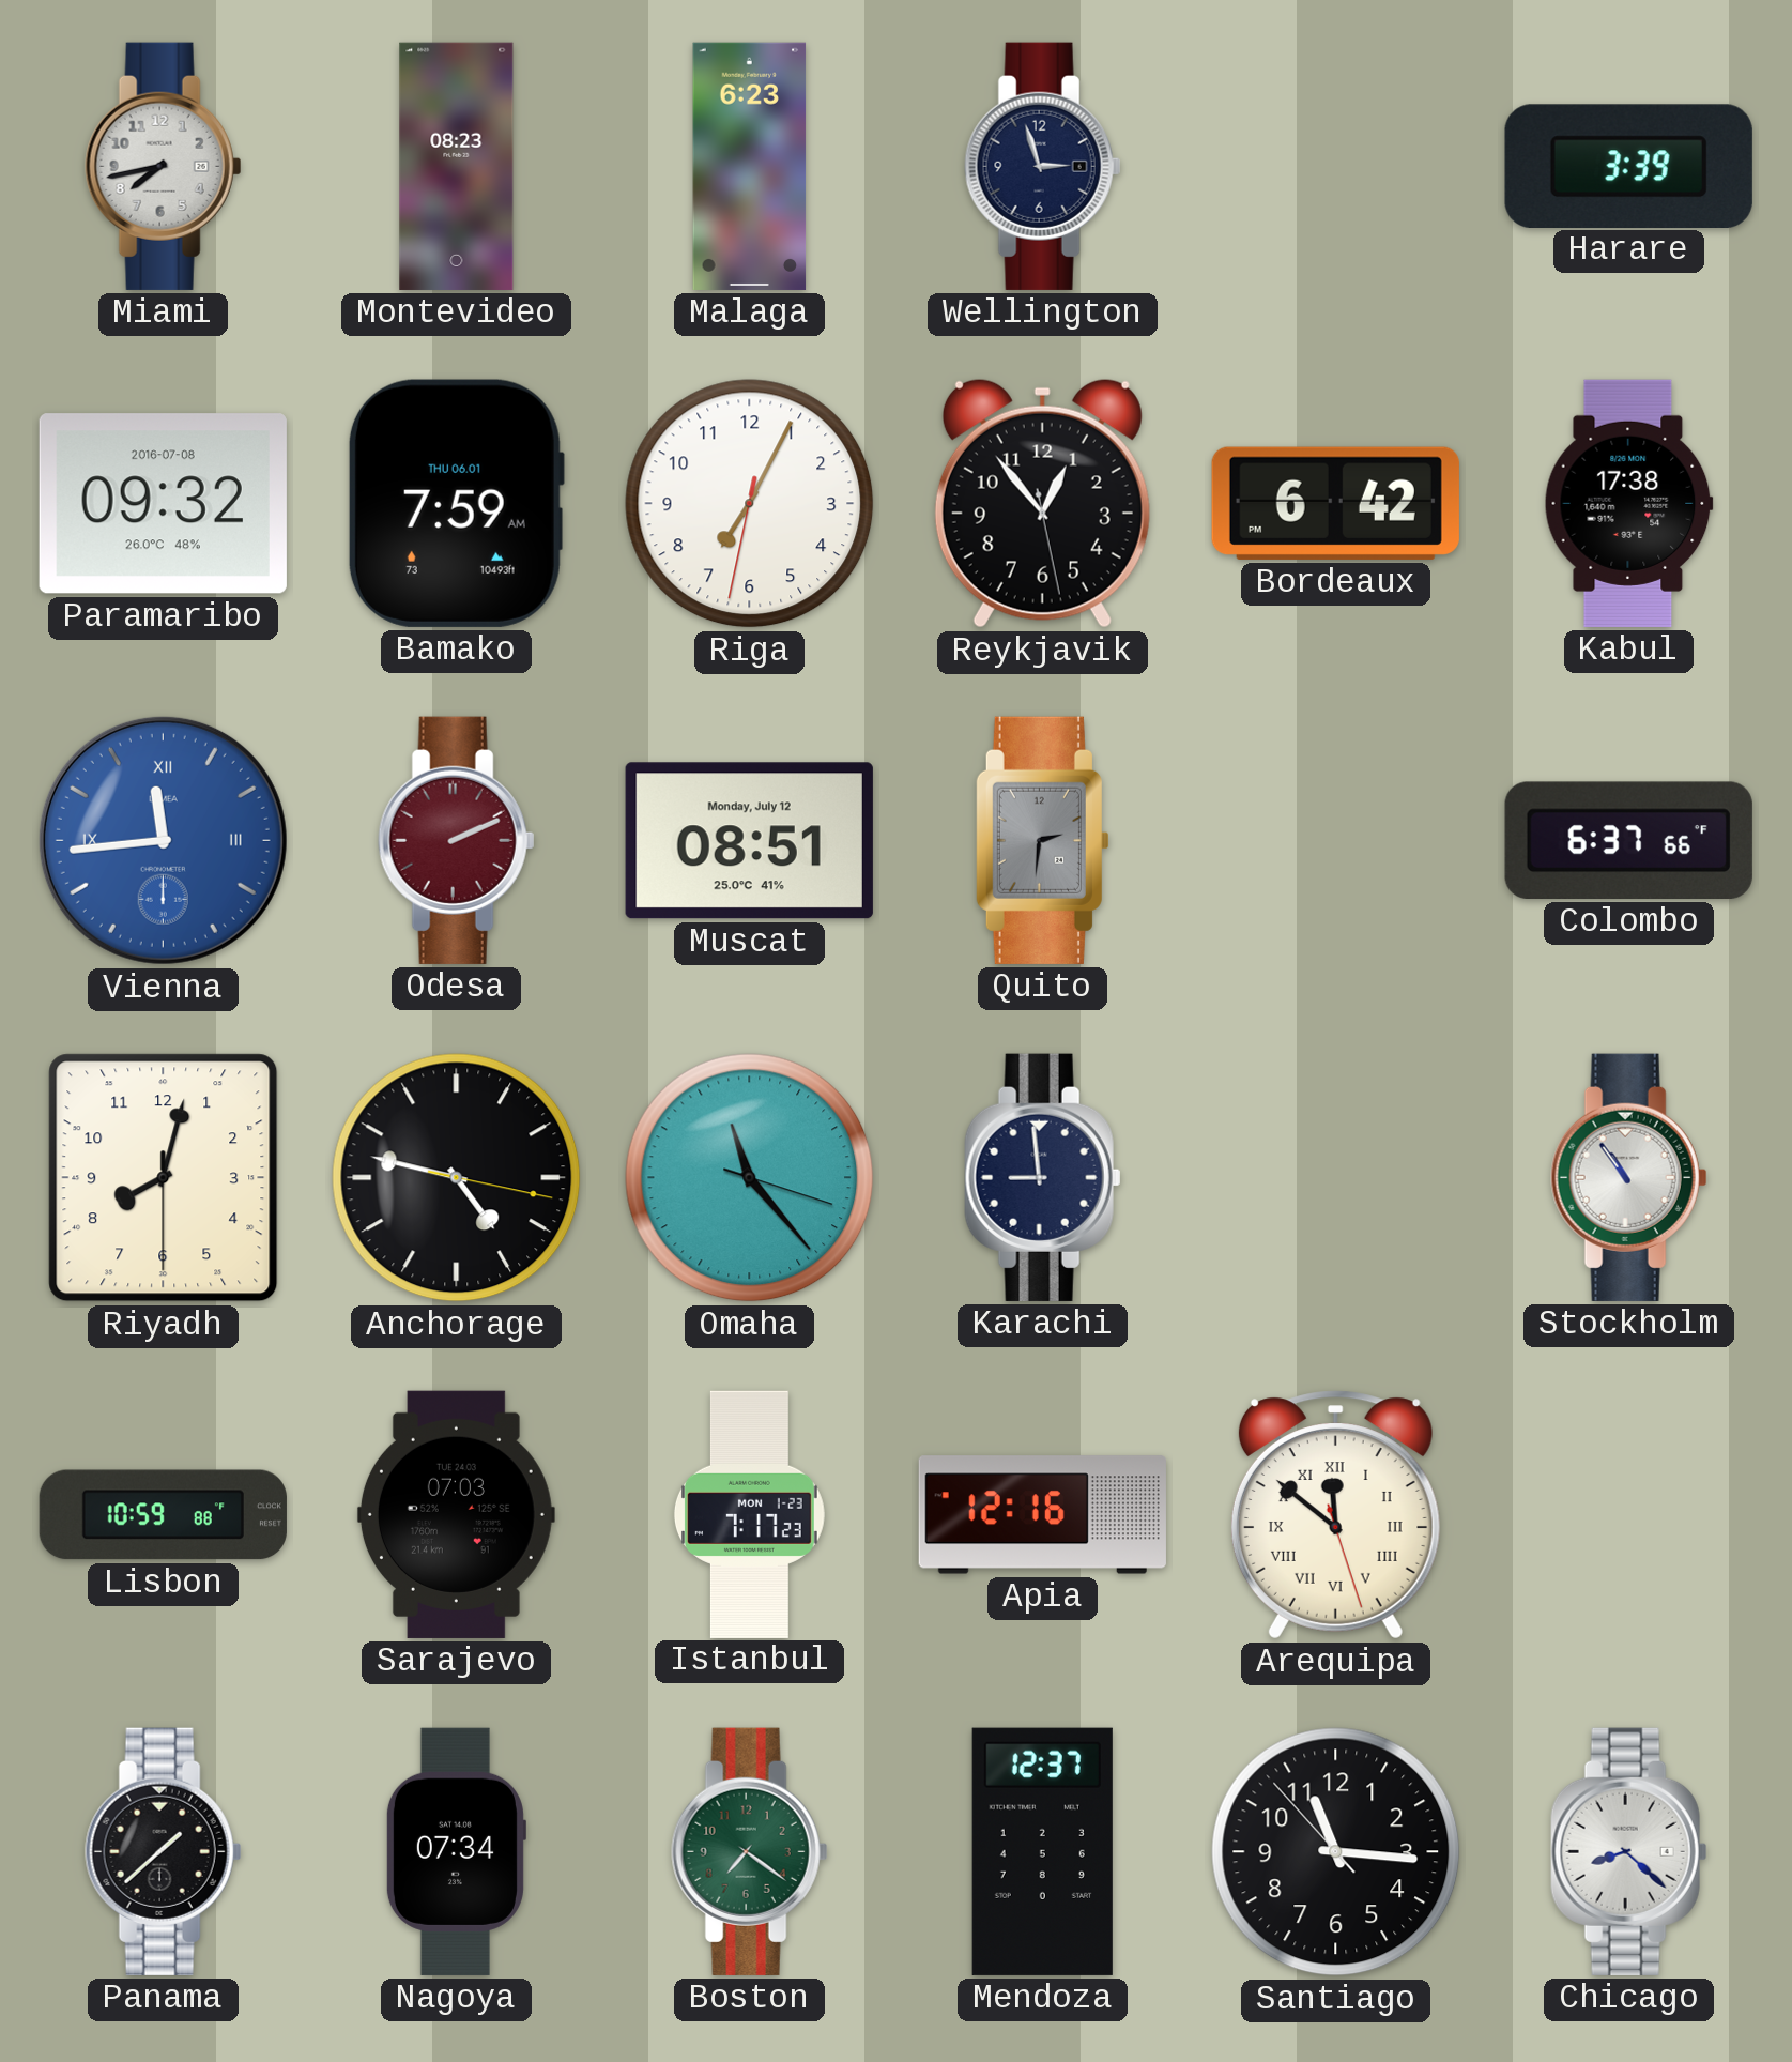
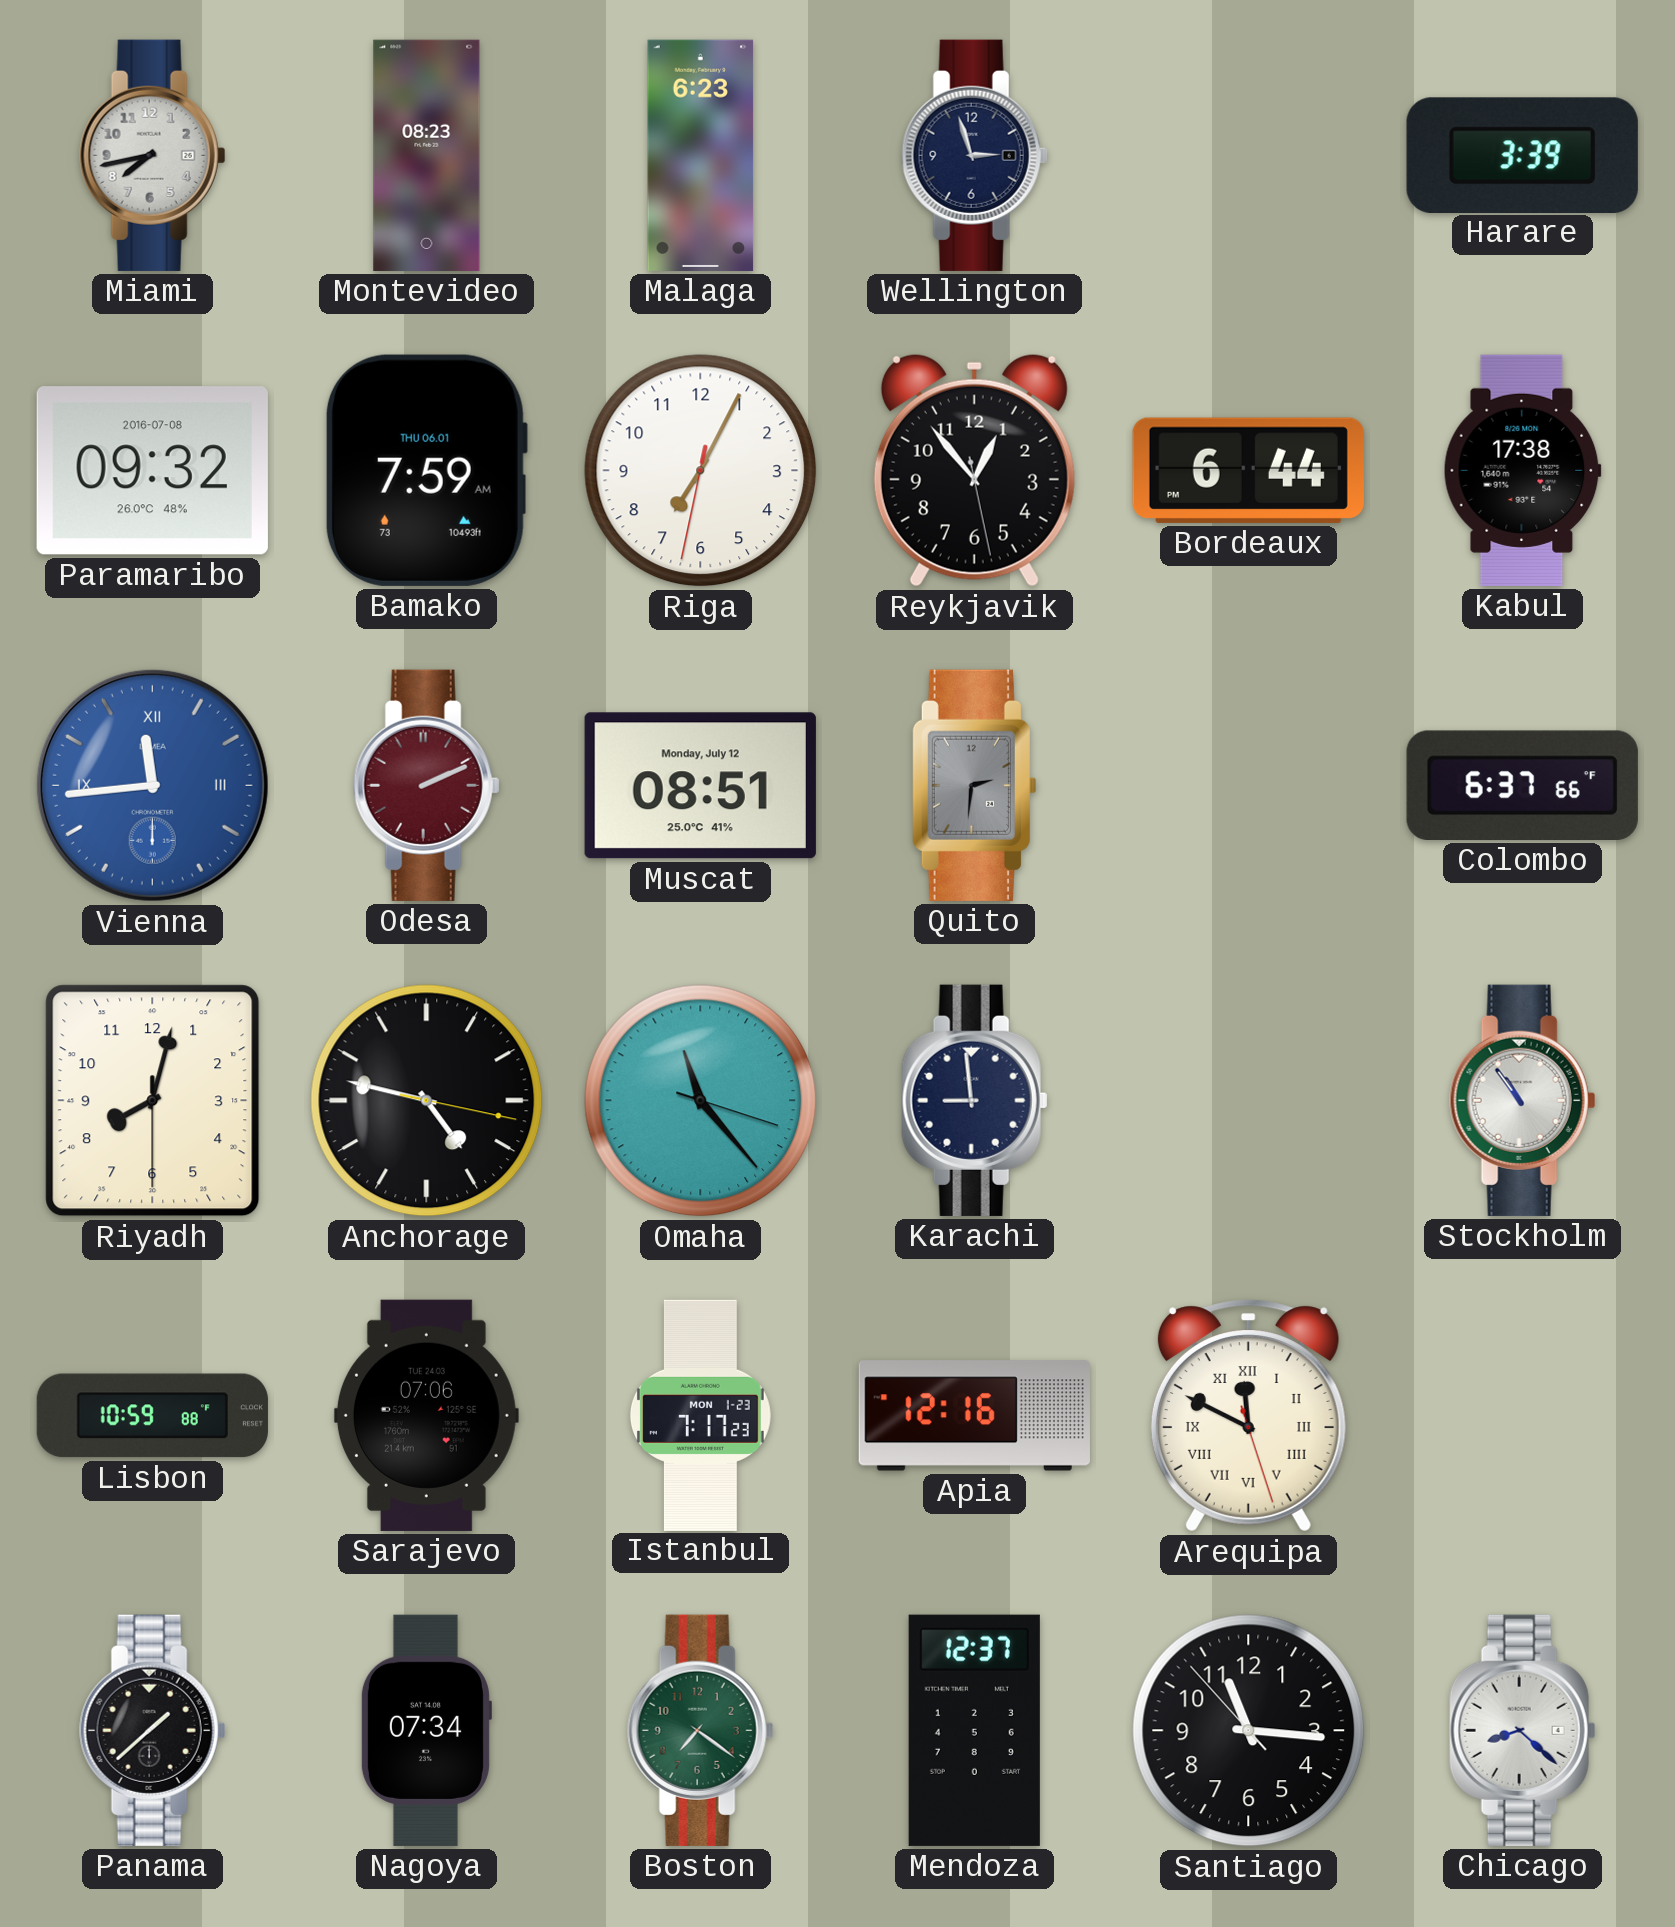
Bordeaux: 6:42 -> 6:44 (1248, 470)
Sarajevo: 07:03 -> 07:06 (426, 1415)
Arequipa: 11:51 -> 11:49 (1248, 1416)
